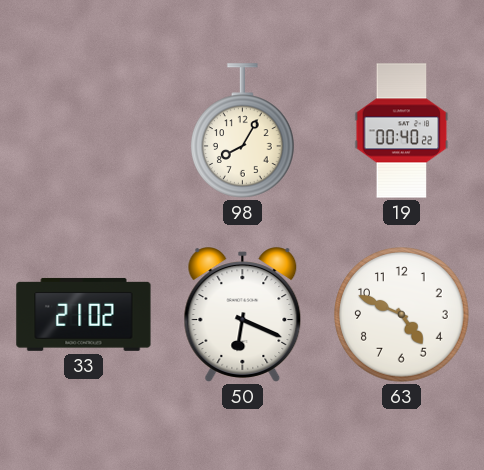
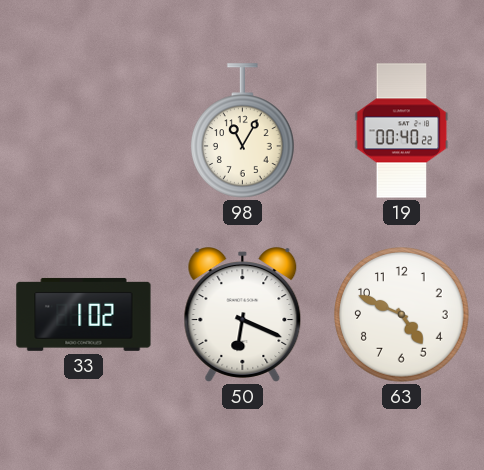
98: 8:05 -> 11:05 (243, 131)
33: 21:02 -> 1:02 (84, 315)
